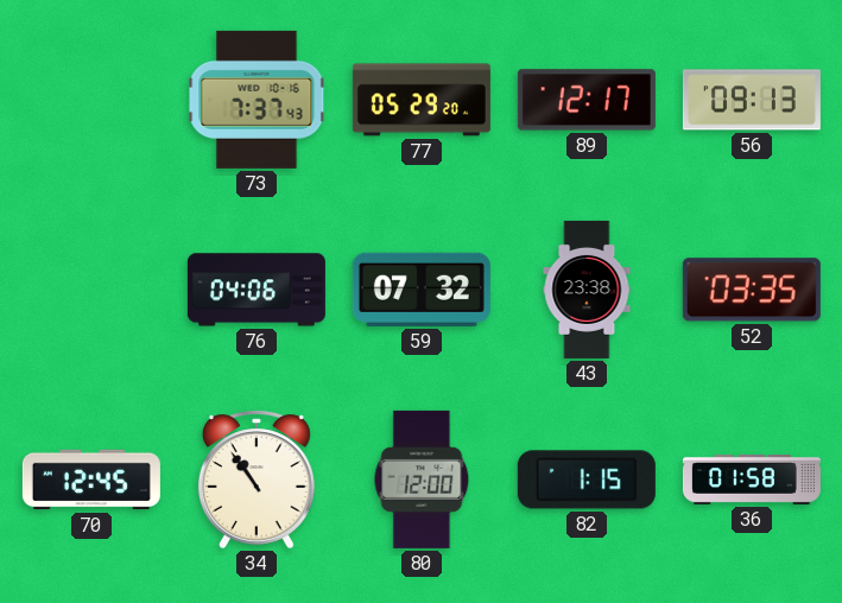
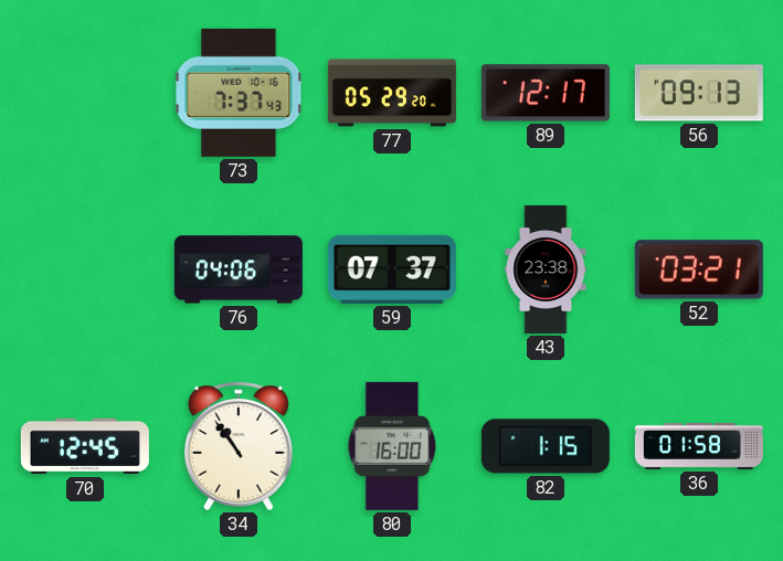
59: 07:32 -> 07:37 (392, 269)
52: 03:35 -> 03:21 (699, 269)
80: 12:00 -> 16:00 (392, 446)
